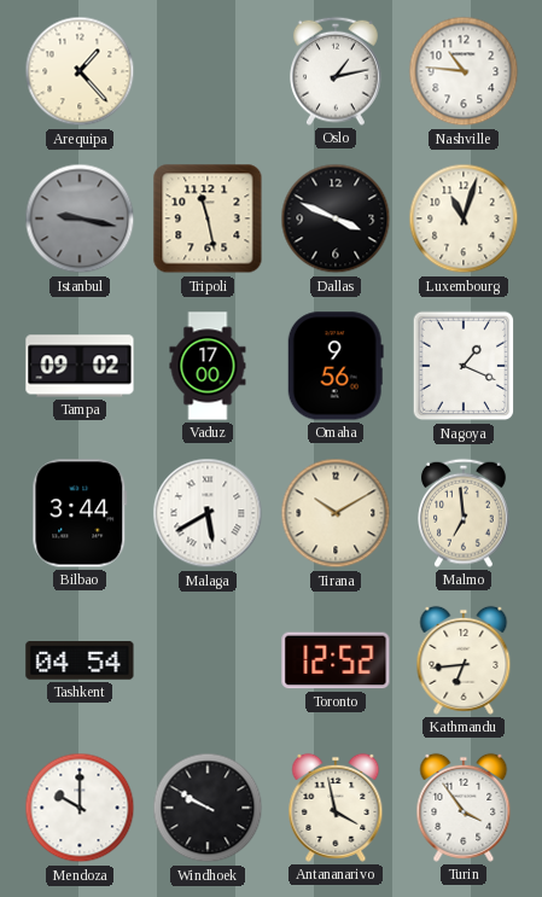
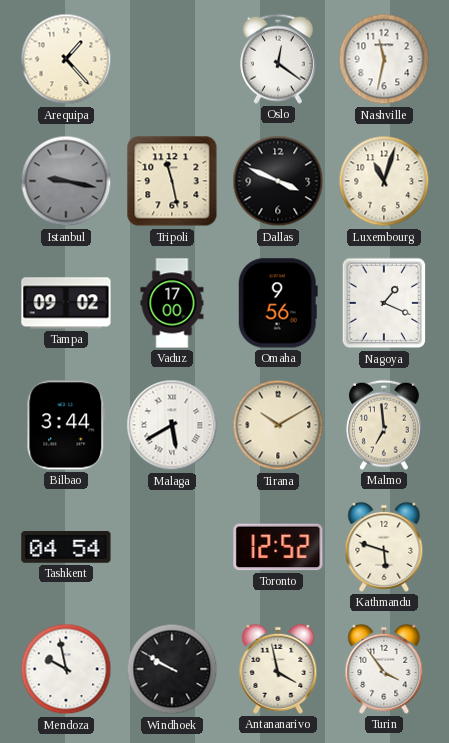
Oslo: 1:13 -> 12:21 (279, 59)
Nashville: 10:46 -> 11:32 (384, 59)
Kathmandu: 6:44 -> 5:48 (384, 547)
Mendoza: 10:00 -> 9:58 (66, 669)
